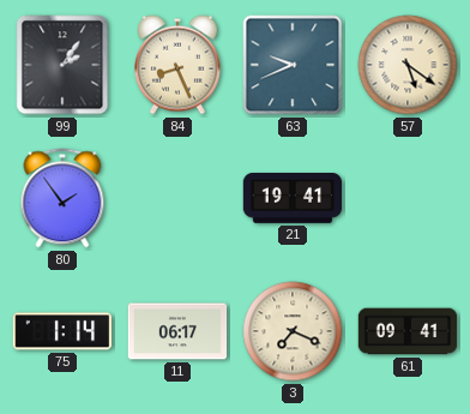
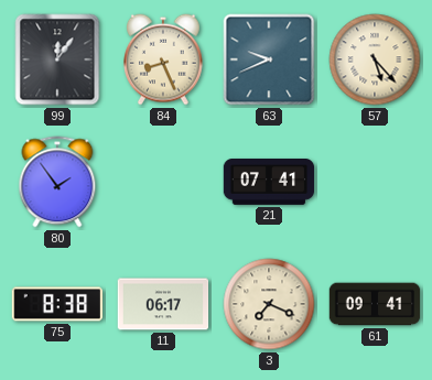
99: 2:06 -> 12:06 (57, 59)
57: 5:21 -> 5:23 (375, 59)
21: 19:41 -> 07:41 (269, 183)
75: 1:14 -> 8:38 (56, 304)
